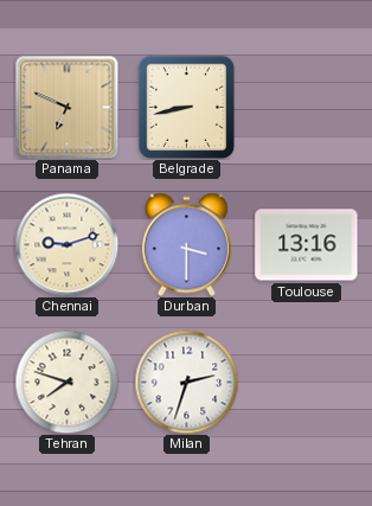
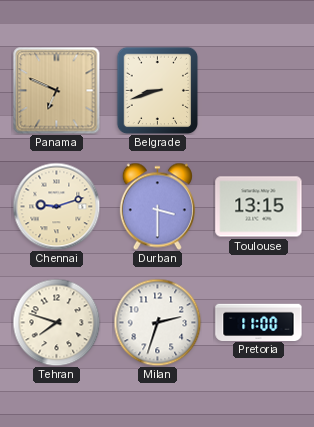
Belgrade: 8:43 -> 8:42 (158, 90)
Toulouse: 13:16 -> 13:15 (259, 207)
Pretoria: none -> 11:00 (259, 322)
